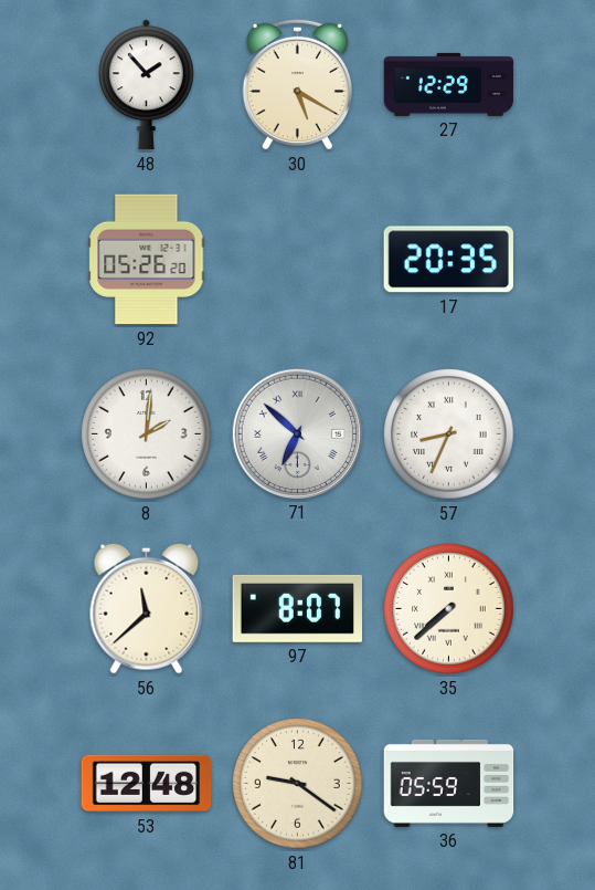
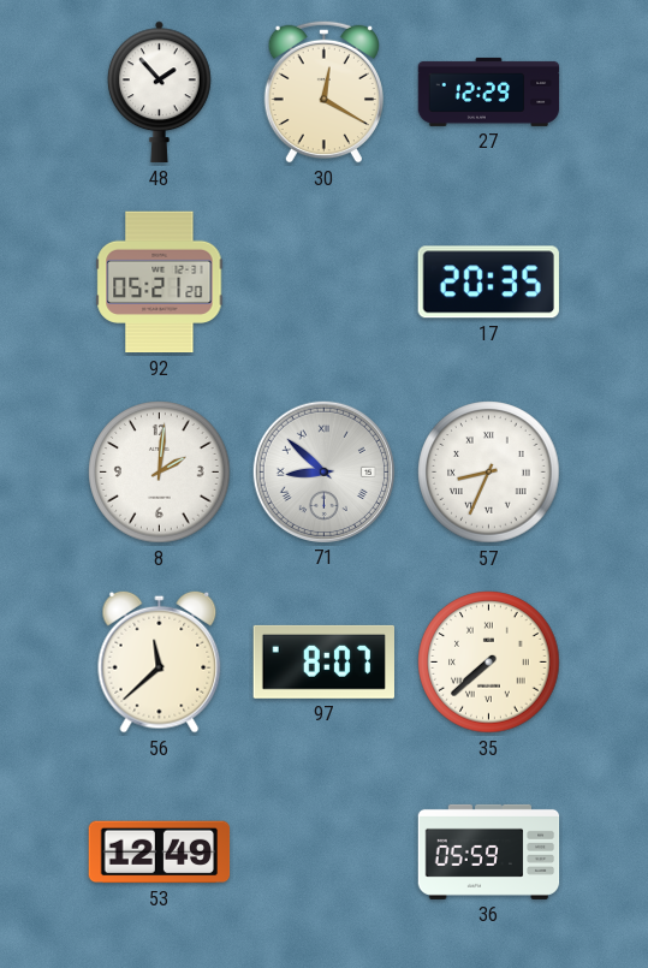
30: 5:20 -> 12:20 (323, 91)
92: 05:26 -> 05:21 (160, 283)
71: 6:52 -> 8:52 (323, 471)
53: 12:48 -> 12:49 (160, 853)
81: 9:21 -> none (298, 784)
